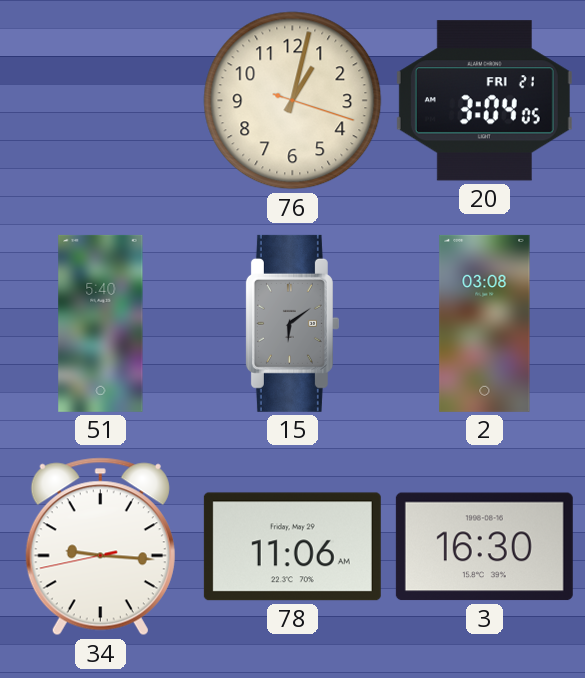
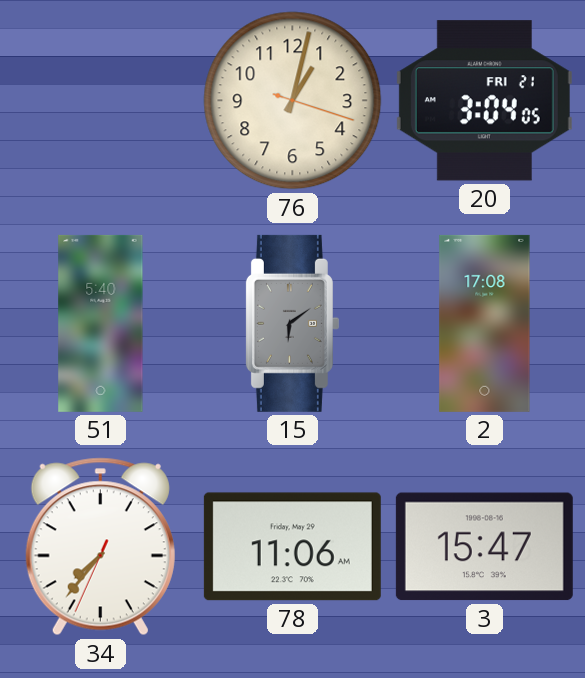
2: 03:08 -> 17:08 (485, 323)
34: 9:15 -> 7:36 (100, 547)
3: 16:30 -> 15:47 (484, 547)
